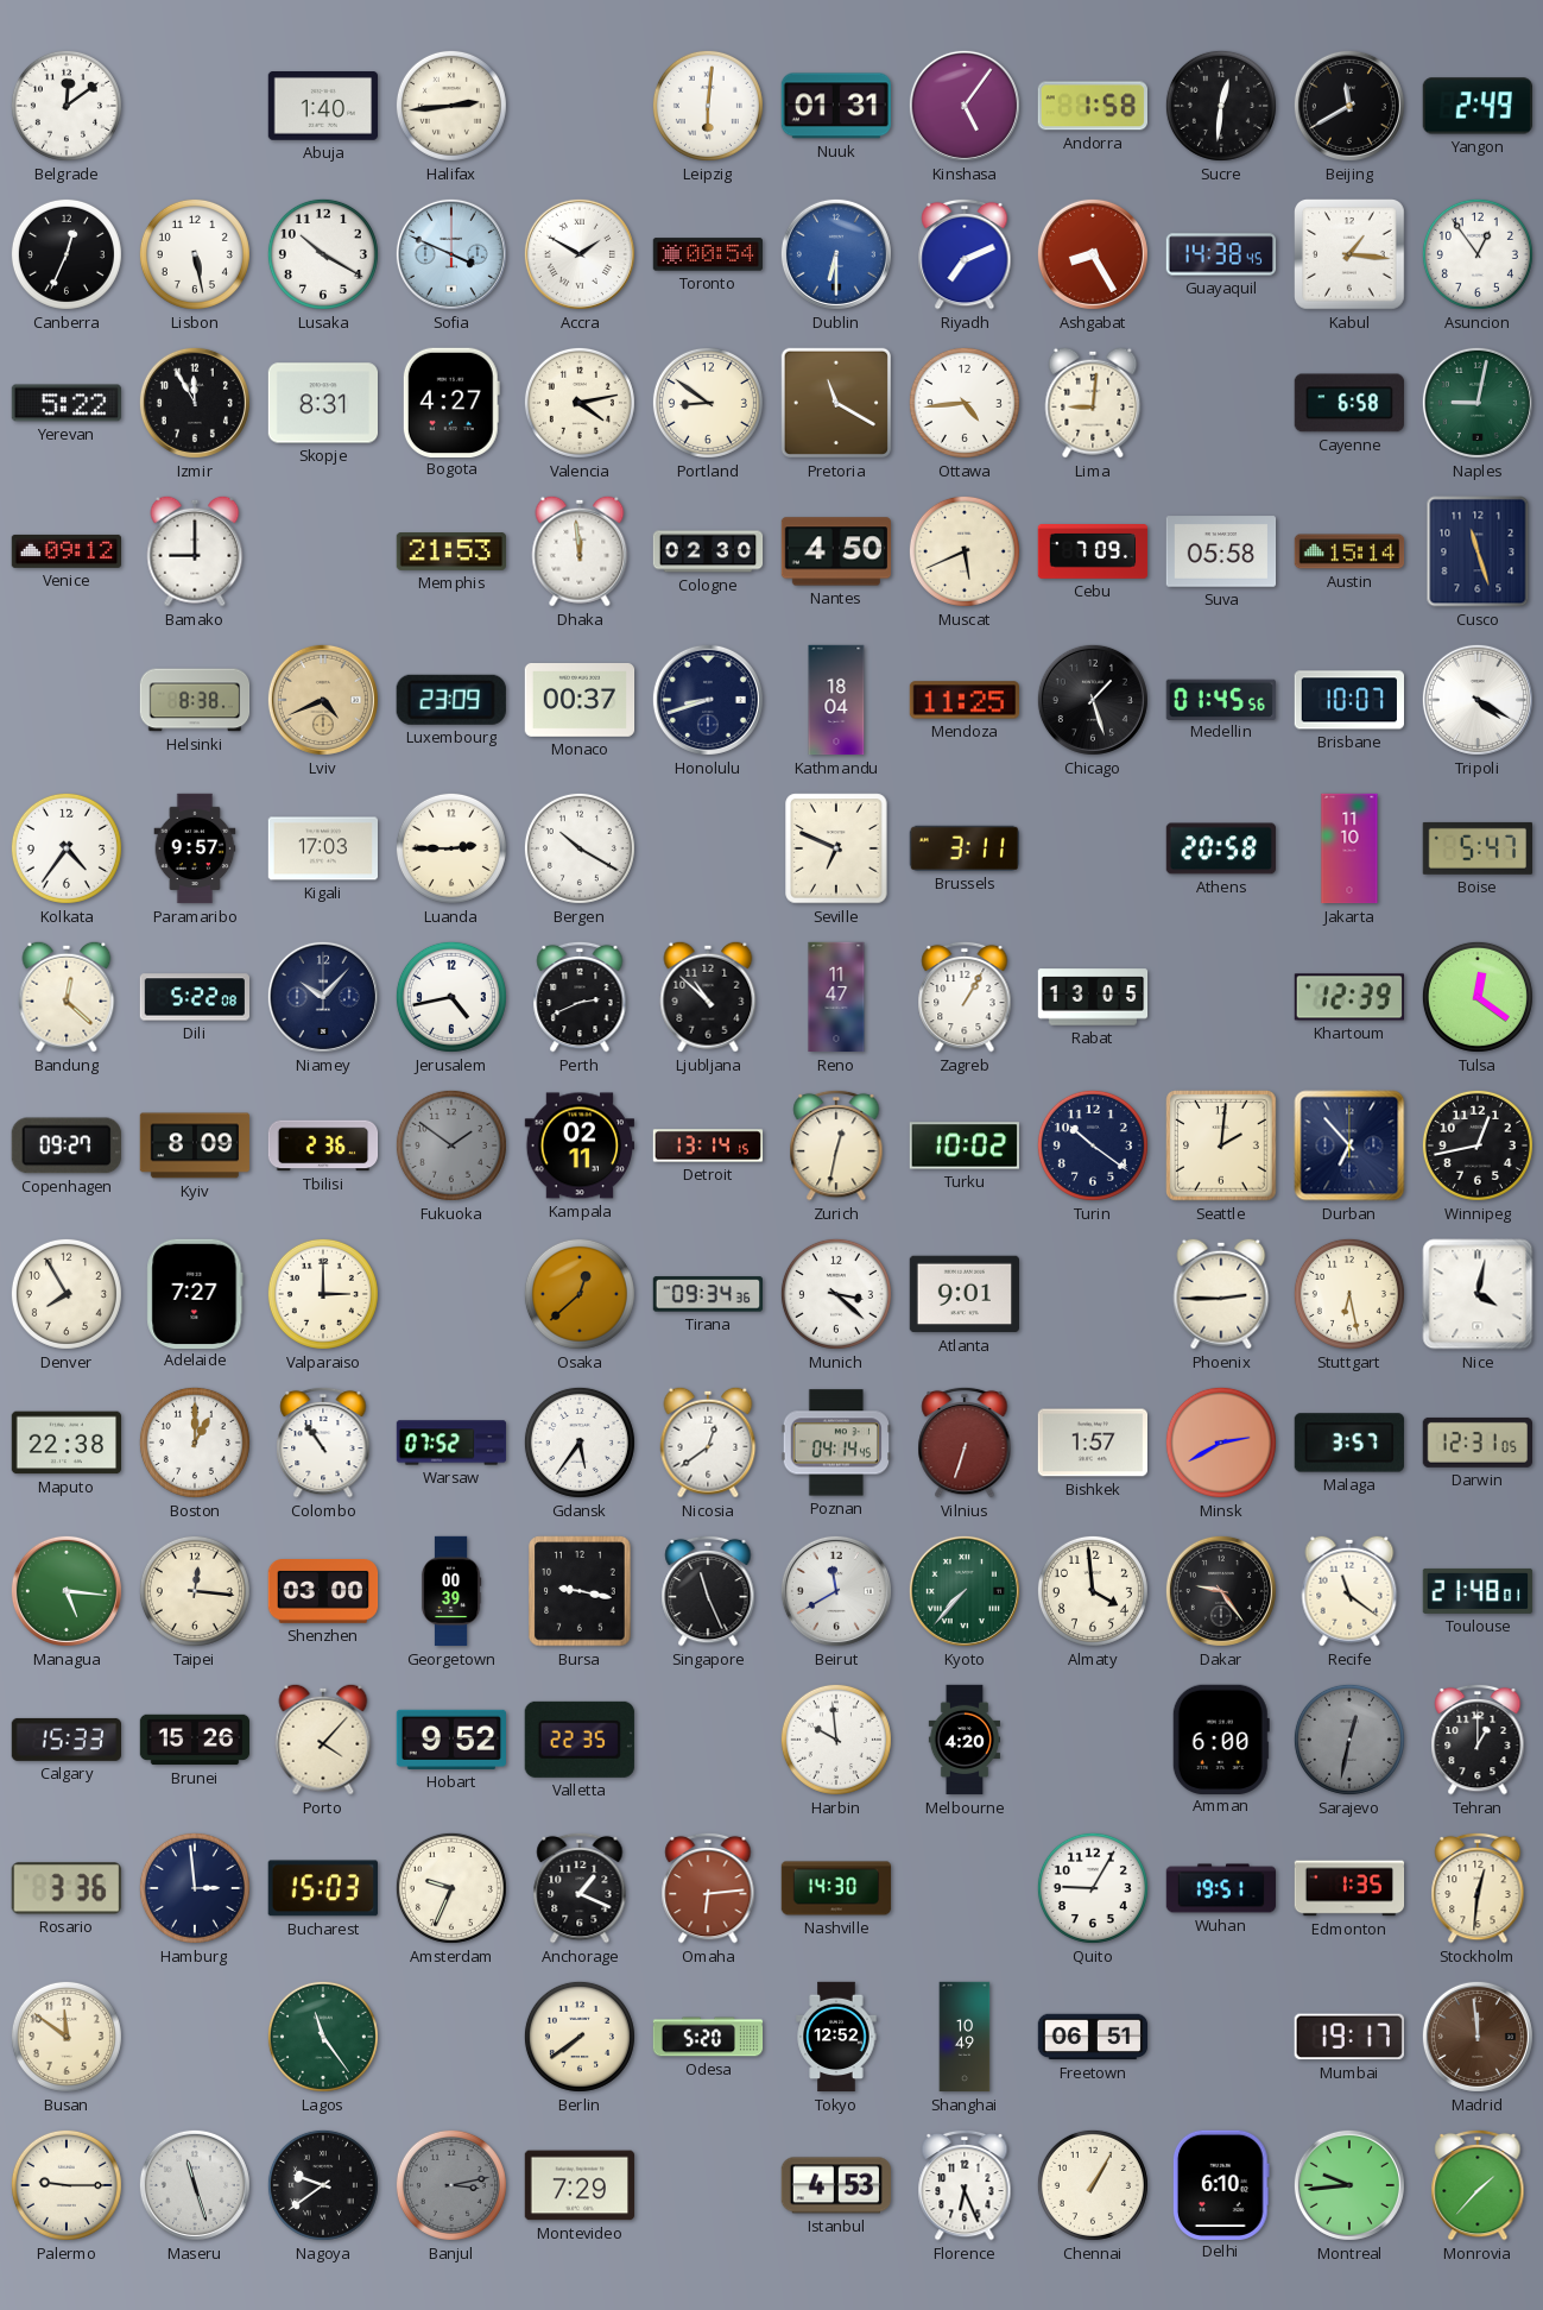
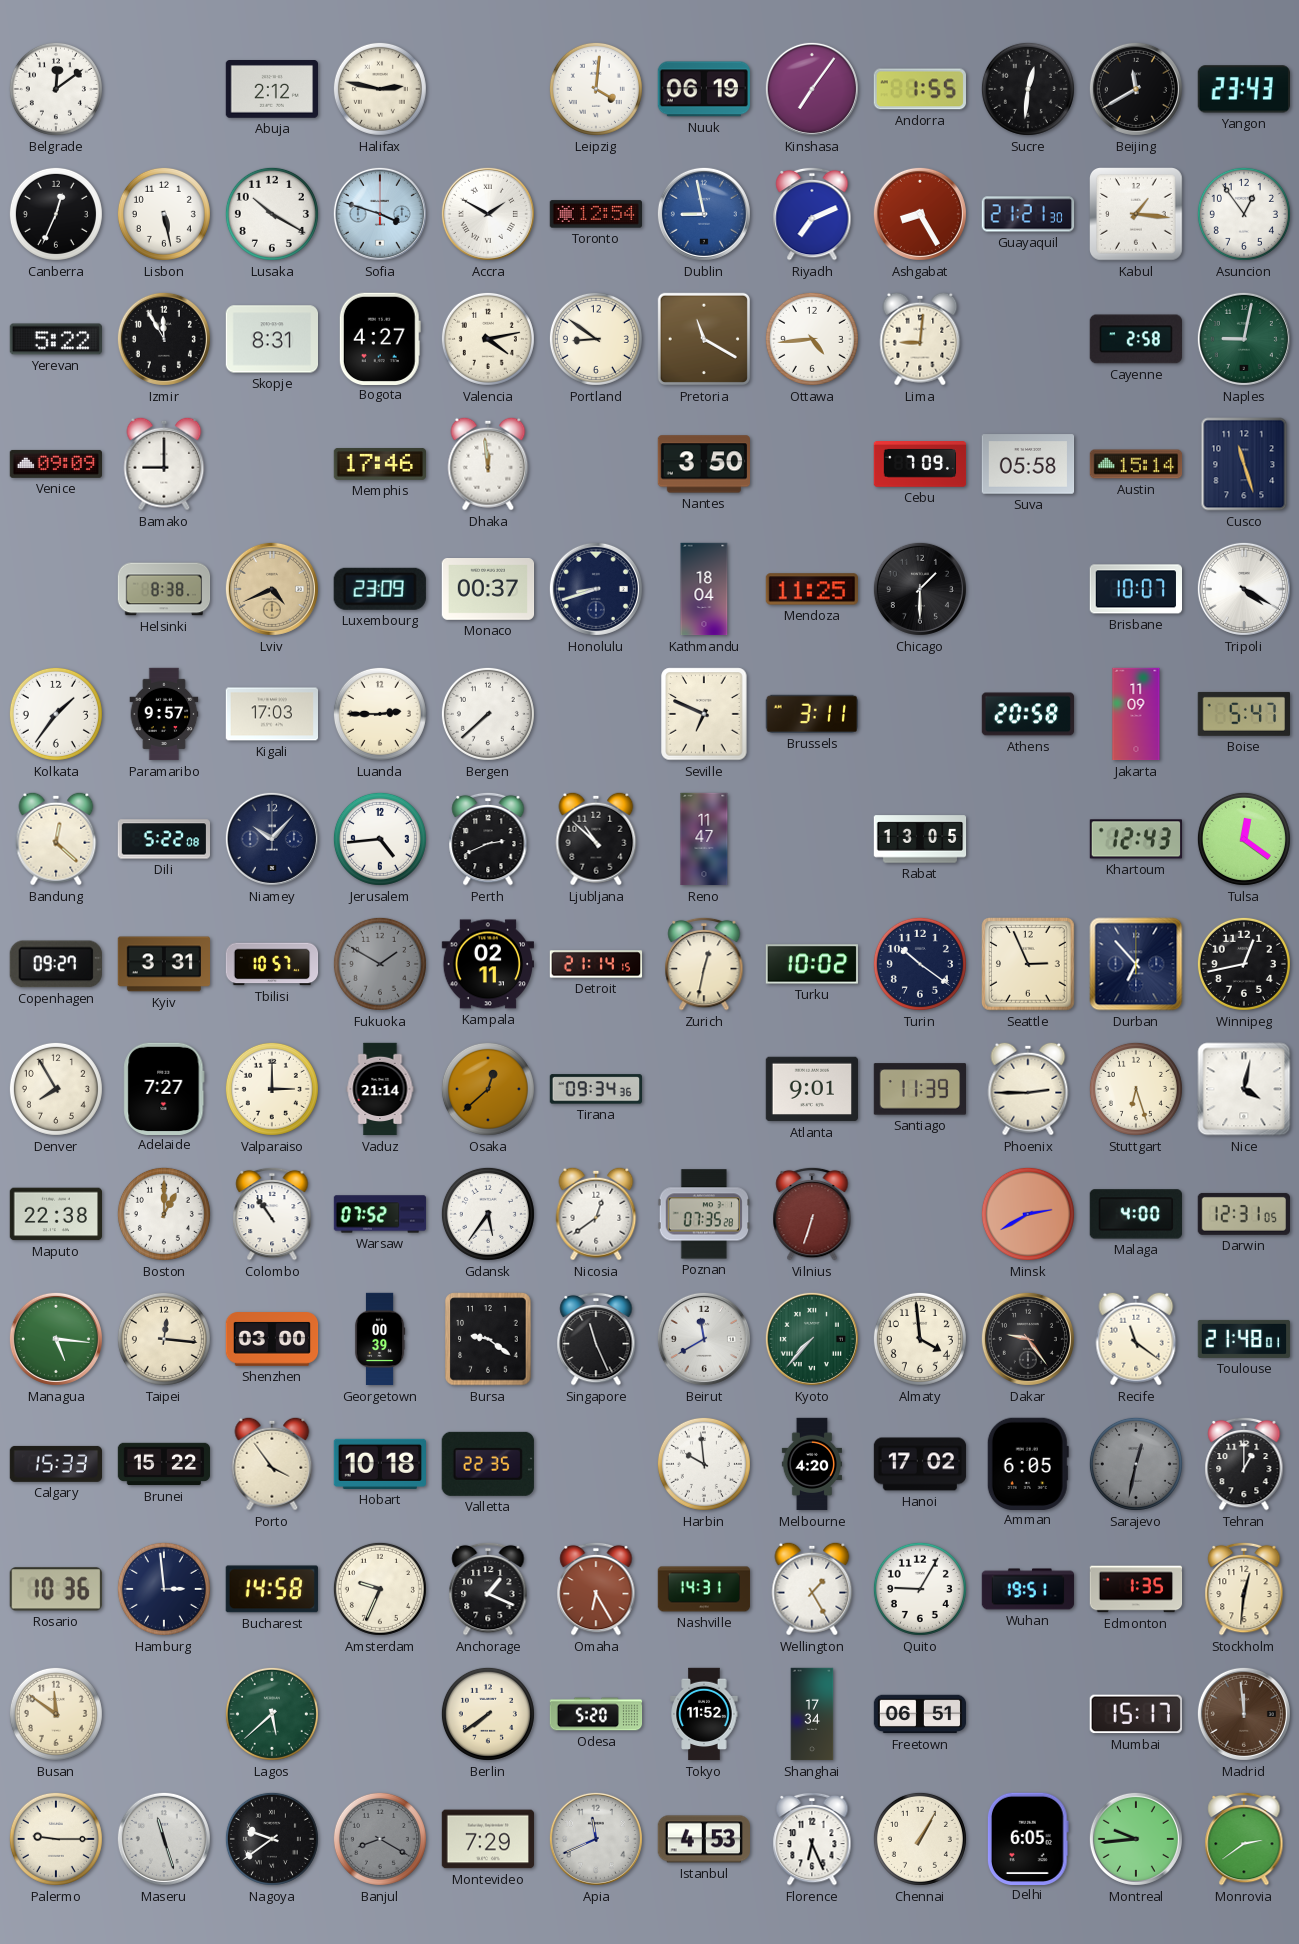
Abuja: 1:40 -> 2:12 (271, 90)
Halifax: 2:44 -> 2:47 (380, 89)
Leipzig: 6:01 -> 4:01 (596, 89)
Nuuk: 01:31 -> 06:19 (704, 89)
Kinshasa: 5:06 -> 7:06 (812, 89)
Andorra: 1:58 -> 1:55 (920, 89)
Yangon: 2:49 -> 23:43 (1243, 89)
Sofia: 3:49 -> 3:48 (380, 214)
Toronto: 00:54 -> 12:54 (596, 214)
Dublin: 6:30 -> 8:58 (704, 214)
Guayaquil: 14:38 -> 21:21 (1028, 214)
Cayenne: 6:58 -> 2:58 (1135, 339)
Venice: 09:12 -> 09:09 (55, 464)
Memphis: 21:53 -> 17:46 (379, 465)
Cologne: 02:30 -> none (708, 551)
Nantes: 4:50 -> 3:50 (703, 464)
Muscat: 5:41 -> none (965, 551)
Chicago: 1:27 -> 1:30 (920, 589)
Medellin: 01:45 -> none (1221, 699)
Kolkata: 4:36 -> 1:36 (56, 714)
Bergen: 10:20 -> 7:38 (488, 714)
Jakarta: 11:10 -> 11:09 (1136, 714)
Jerusalem: 4:43 -> 4:44 (380, 839)
Zagreb: 1:05 -> none (965, 997)
Khartoum: 12:39 -> 12:43 (1135, 839)
Kyiv: 8:09 -> 3:31 (164, 964)
Tbilisi: 2:36 -> 10:57 (272, 964)
Fukuoka: 1:51 -> 1:50 (380, 964)
Detroit: 13:14 -> 21:14 (596, 964)
Seattle: 2:01 -> 2:56 (1028, 964)
Vaduz: none -> 21:14 (380, 1089)
Munich: 3:22 -> none (836, 1294)
Santiago: none -> 11:39 (919, 1089)
Stuttgart: 6:28 -> 6:27 (1136, 1089)
Poznan: 04:14 -> 07:35 (703, 1214)
Bishkek: 1:57 -> none (1092, 1443)
Malaga: 3:57 -> 4:00 (1136, 1214)
Bursa: 9:17 -> 9:21 (488, 1339)
Brunei: 15:26 -> 15:22 (164, 1464)
Porto: 4:07 -> 3:54 (272, 1464)
Hobart: 9:52 -> 10:18 (379, 1464)
Hanoi: none -> 17:02 (920, 1464)
Amman: 6:00 -> 6:05 (1028, 1463)
Rosario: 3:36 -> 10:36 (56, 1589)
Bucharest: 15:03 -> 14:58 (272, 1589)
Omaha: 6:14 -> 6:25 (596, 1589)
Nashville: 14:30 -> 14:31 (704, 1589)
Wellington: none -> 1:25 (812, 1589)
Lagos: 11:24 -> 5:38 (272, 1714)
Tokyo: 12:52 -> 11:52 (704, 1714)
Shanghai: 10:49 -> 17:34 (812, 1714)
Mumbai: 19:17 -> 15:17 (1136, 1714)
Banjul: 3:13 -> 8:20 (380, 1839)
Apia: none -> 11:41 (596, 1839)
Delhi: 6:10 -> 6:05 (1028, 1838)
Monrovia: 1:37 -> 2:39 (1244, 1839)
